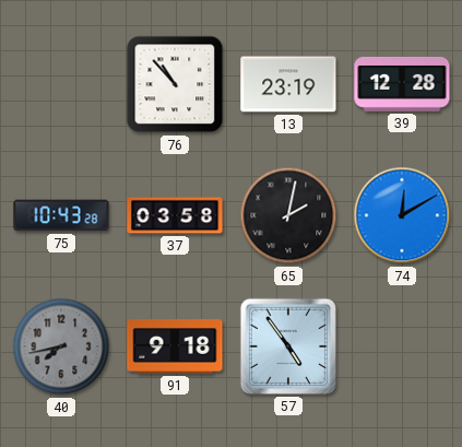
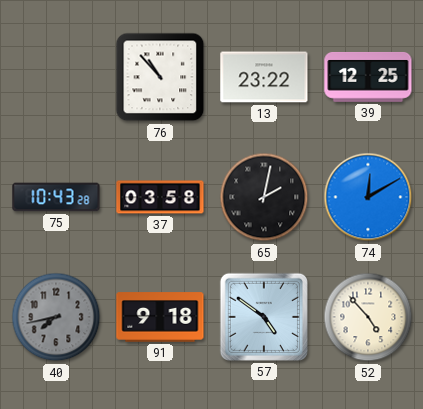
13: 23:19 -> 23:22 (264, 77)
39: 12:28 -> 12:25 (368, 77)
57: 4:54 -> 4:51 (264, 317)
52: none -> 4:53 (368, 317)
